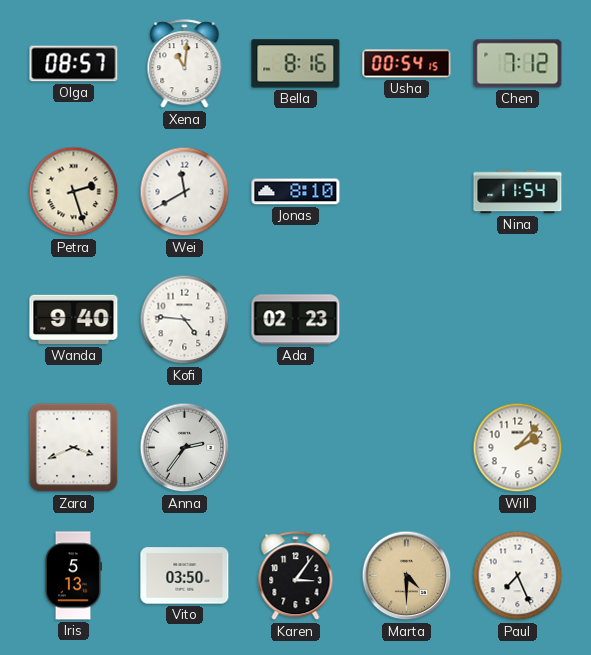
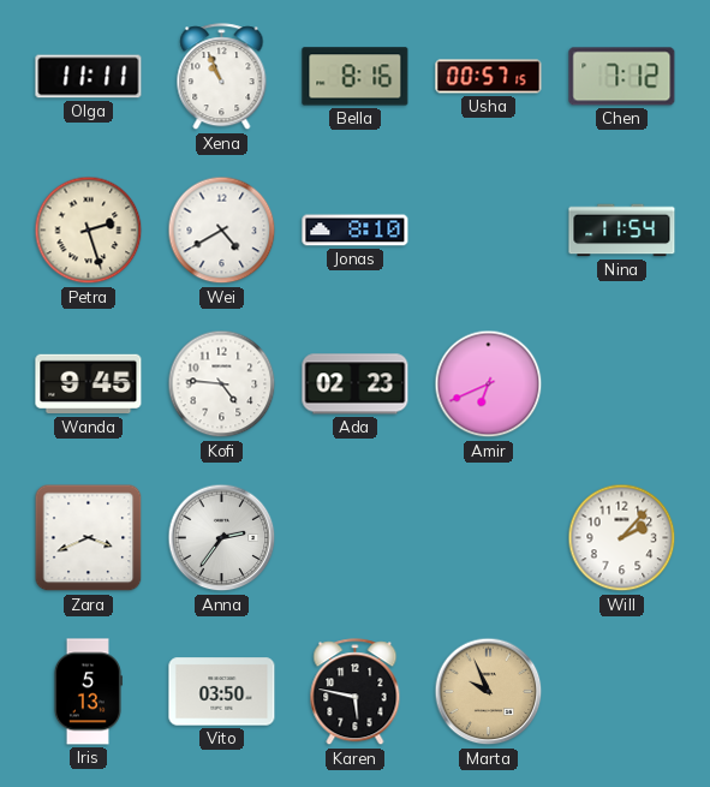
Olga: 08:57 -> 11:11 (89, 77)
Xena: 11:01 -> 10:56 (222, 77)
Usha: 00:54 -> 00:57 (489, 77)
Wei: 11:40 -> 4:40 (222, 231)
Wanda: 9:40 -> 9:45 (89, 384)
Amir: none -> 6:41 (489, 384)
Karen: 3:06 -> 5:47 (356, 692)
Marta: 4:30 -> 9:56 (489, 692)
Paul: 7:26 -> none (518, 576)
